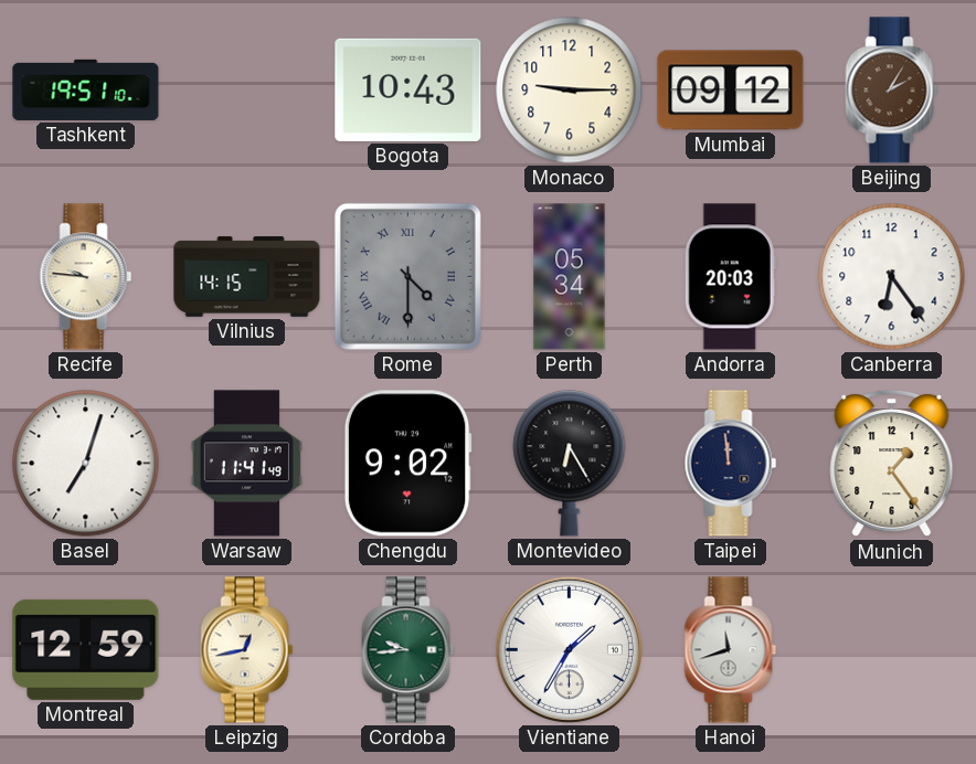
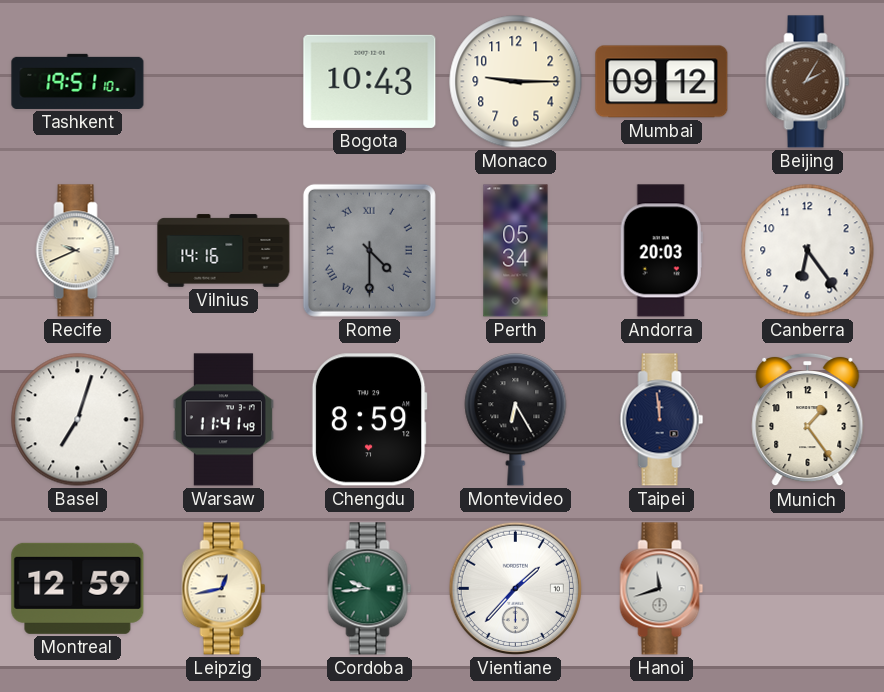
Recife: 9:46 -> 9:41 (78, 251)
Vilnius: 14:15 -> 14:16 (224, 251)
Chengdu: 9:02 -> 8:59 (369, 420)
Vientiane: 1:35 -> 1:37 (515, 588)
